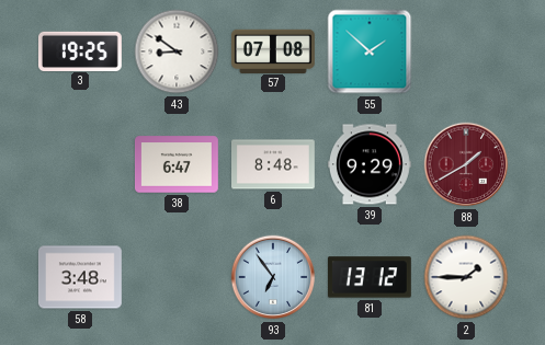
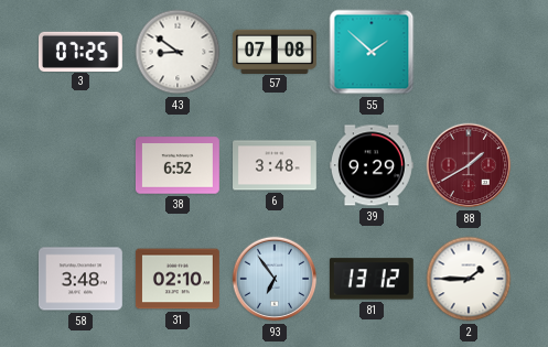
3: 19:25 -> 07:25 (82, 51)
38: 6:47 -> 6:52 (178, 165)
6: 8:48 -> 3:48 (276, 165)
31: none -> 02:10 (178, 279)
